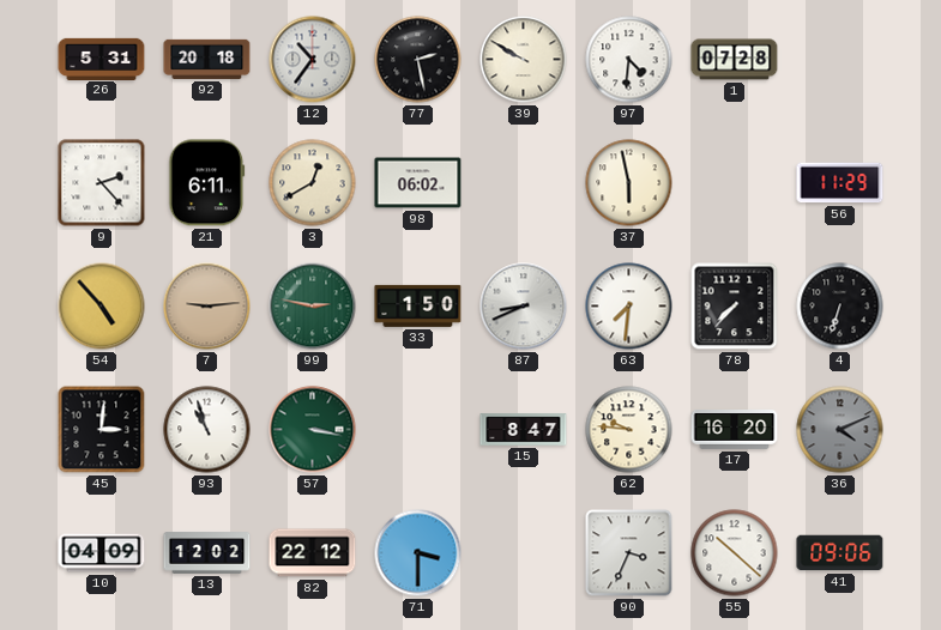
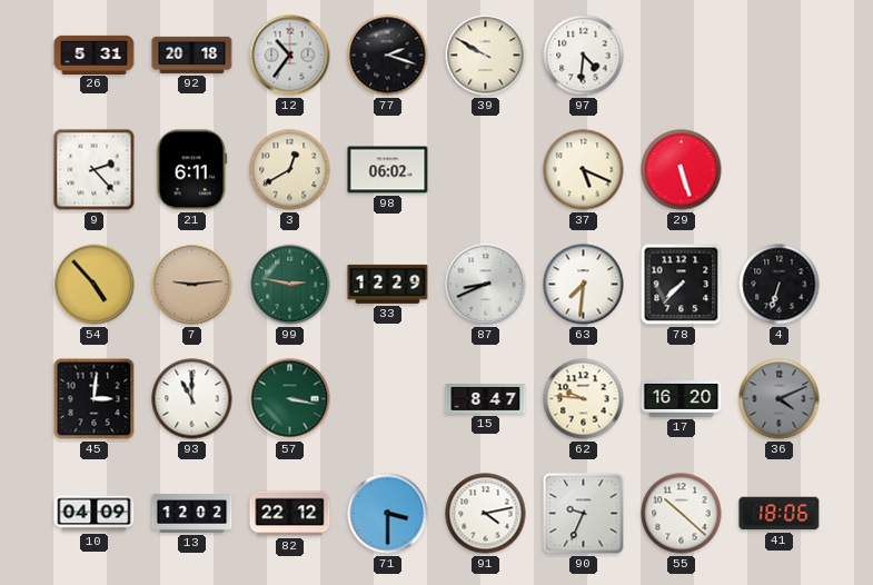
77: 2:28 -> 2:18 (388, 56)
1: 07:28 -> none (735, 60)
37: 5:58 -> 5:19 (584, 170)
29: none -> 5:27 (682, 170)
56: 11:29 -> none (840, 183)
33: 1:50 -> 12:29 (388, 284)
93: 10:57 -> 11:00 (192, 399)
91: none -> 4:13 (486, 514)
90: 3:34 -> 9:34 (584, 514)
41: 09:06 -> 18:06 (780, 514)
